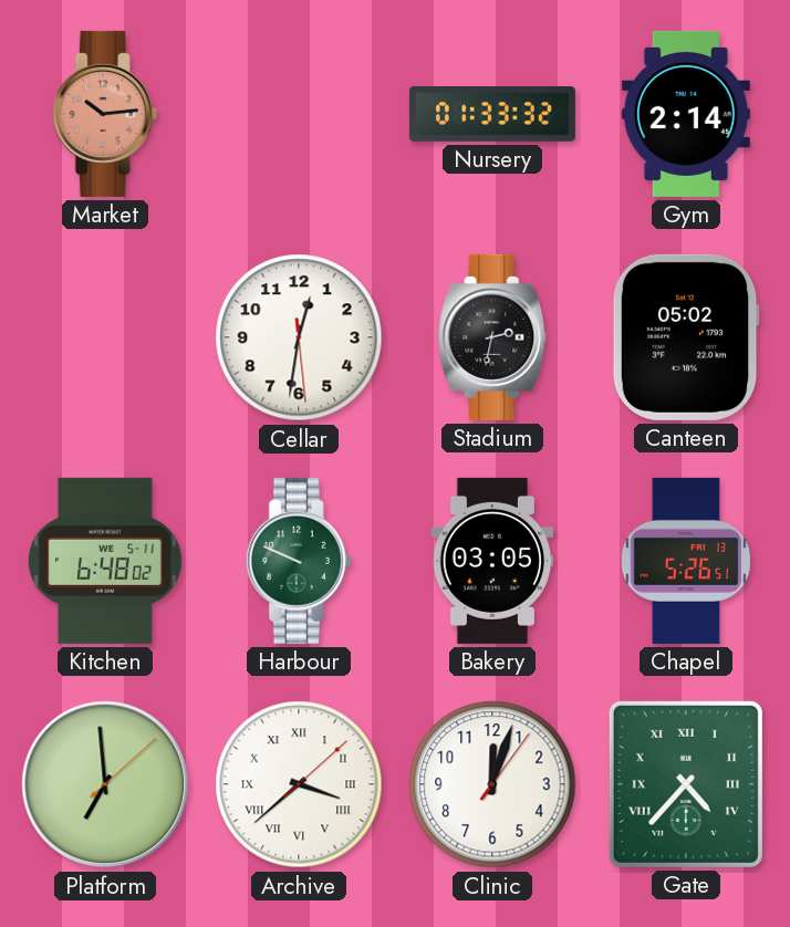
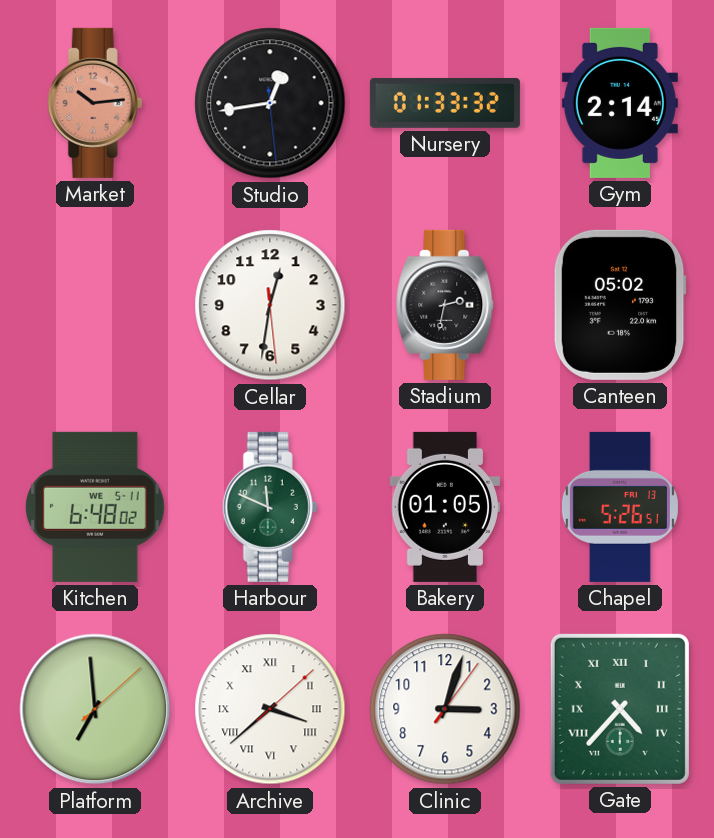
Studio: none -> 12:43 (270, 103)
Harbour: 9:49 -> 11:49 (270, 507)
Bakery: 03:05 -> 01:05 (445, 507)
Clinic: 12:03 -> 3:03 (445, 709)
